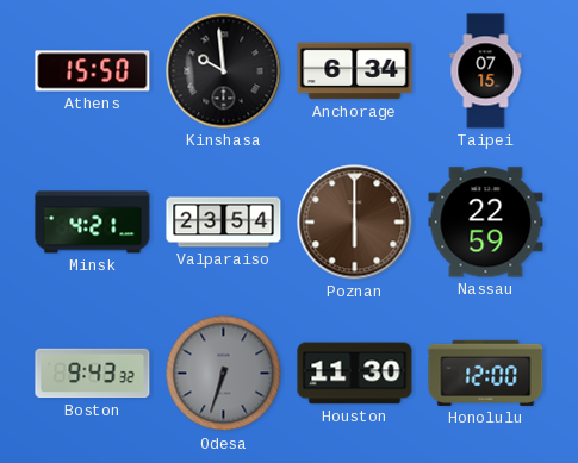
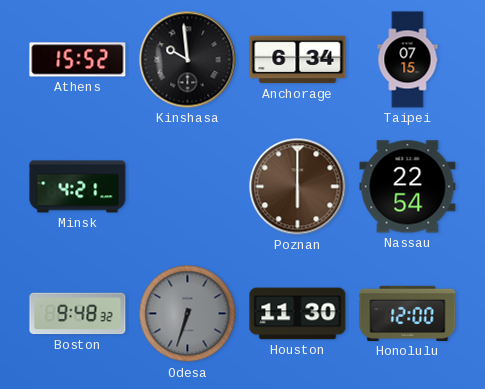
Athens: 15:50 -> 15:52 (78, 60)
Valparaiso: 23:54 -> none (224, 223)
Nassau: 22:59 -> 22:54 (408, 187)
Boston: 9:43 -> 9:48 (78, 314)
